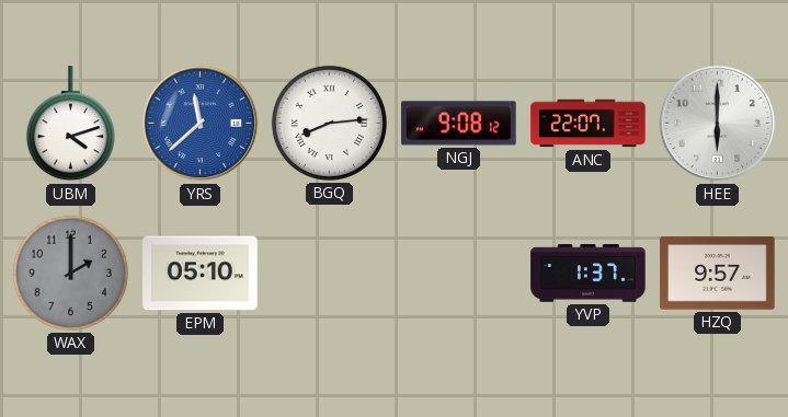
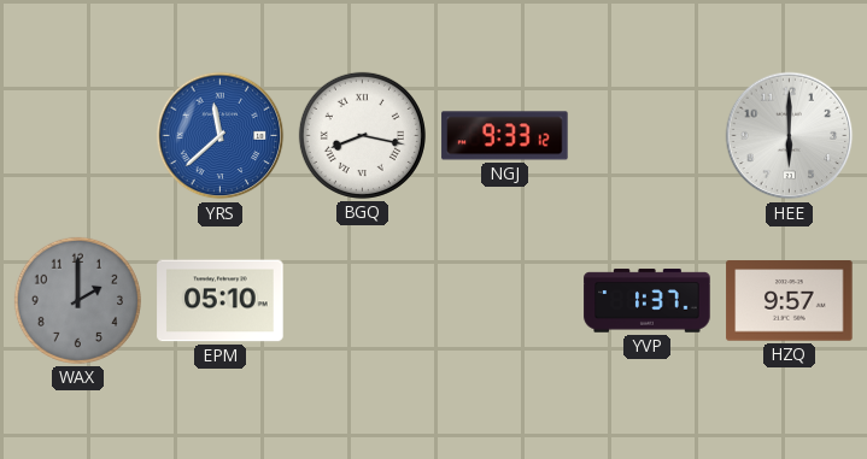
UBM: 4:12 -> none (70, 124)
BGQ: 8:14 -> 8:17 (362, 135)
NGJ: 9:08 -> 9:33 (505, 136)
ANC: 22:07 -> none (589, 124)
